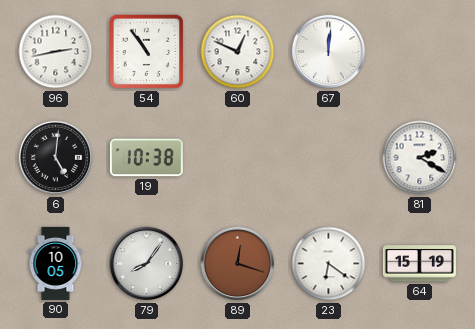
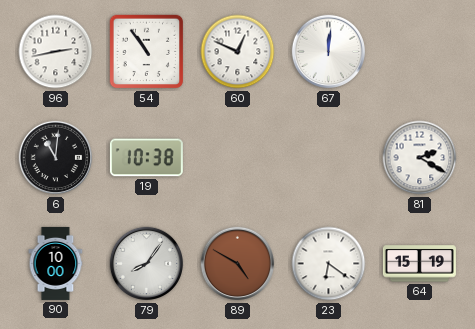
6: 5:01 -> 11:01 (56, 158)
90: 10:05 -> 10:00 (56, 263)
89: 12:18 -> 4:50 (238, 264)
